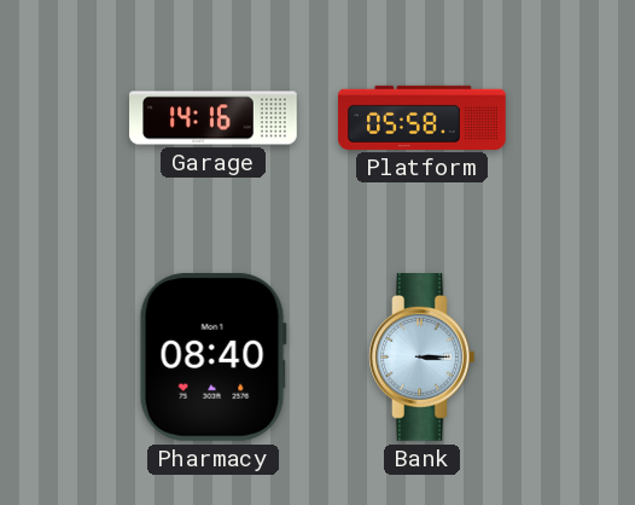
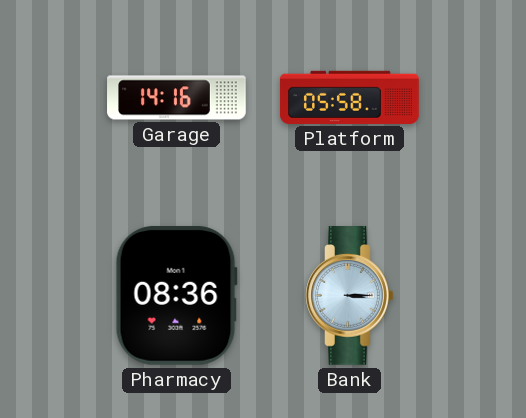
Pharmacy: 08:40 -> 08:36 (176, 295)
